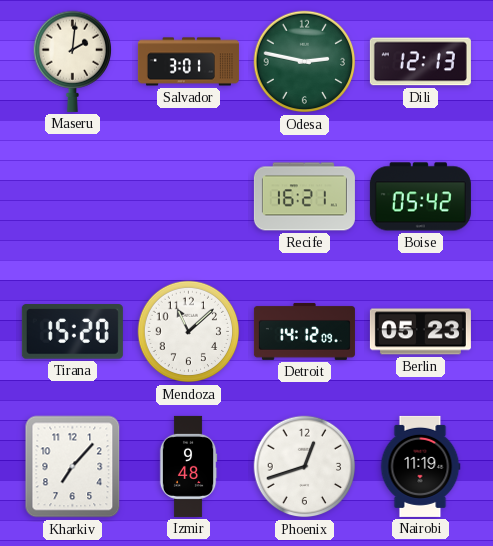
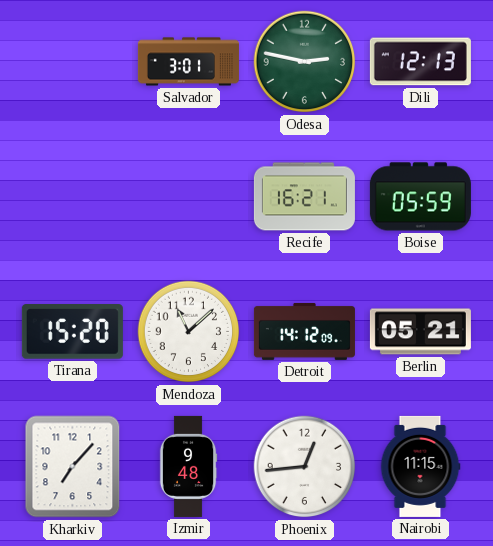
Maseru: 2:01 -> none (72, 61)
Boise: 05:42 -> 05:59 (420, 197)
Berlin: 05:23 -> 05:21 (420, 332)
Phoenix: 12:42 -> 12:44 (305, 467)
Nairobi: 11:19 -> 11:15 (420, 466)
